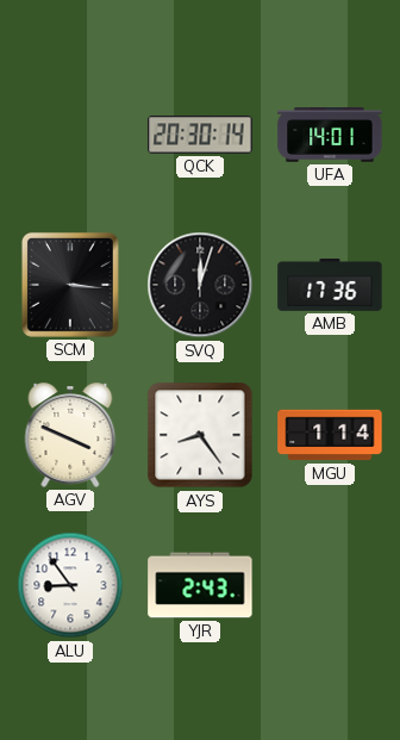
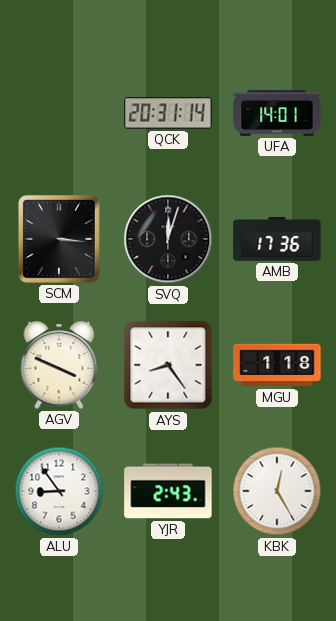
QCK: 20:30 -> 20:31 (168, 113)
MGU: 1:14 -> 1:18 (277, 365)
KBK: none -> 12:25 (277, 491)
